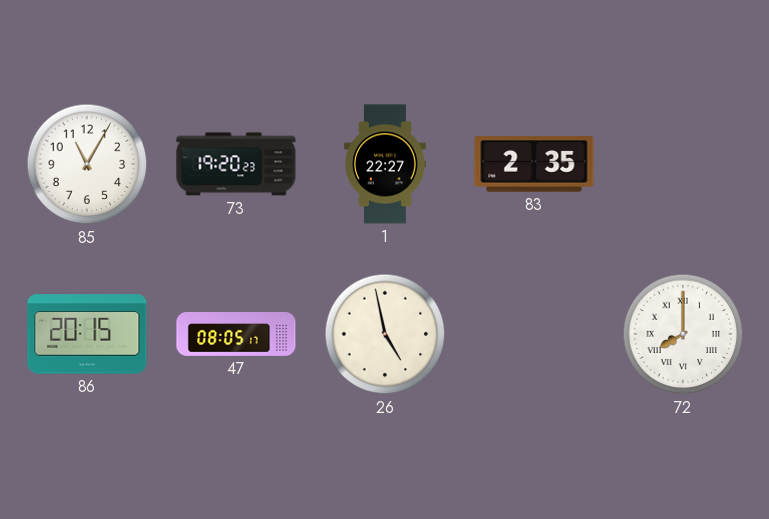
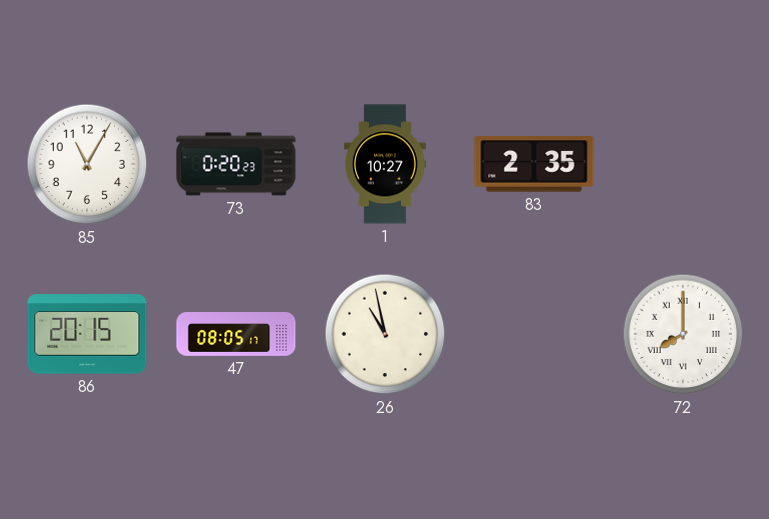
73: 19:20 -> 0:20 (236, 164)
1: 22:27 -> 10:27 (385, 164)
26: 4:58 -> 10:58 (385, 334)
